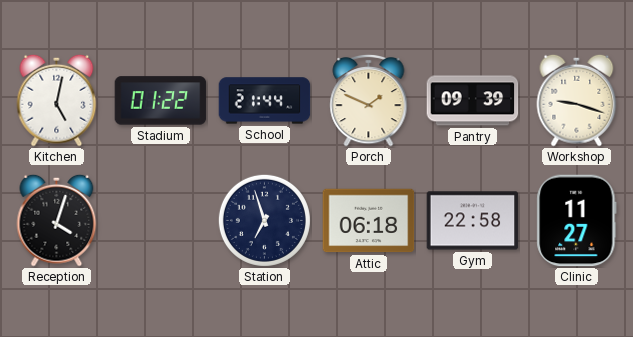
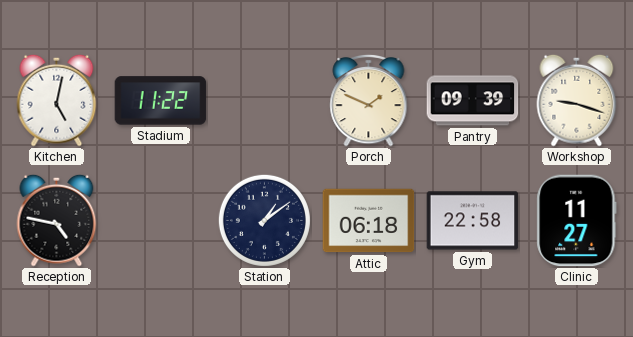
Stadium: 01:22 -> 11:22 (161, 101)
School: 21:44 -> none (265, 101)
Reception: 4:03 -> 4:47 (57, 220)
Station: 6:57 -> 1:09 (264, 220)
